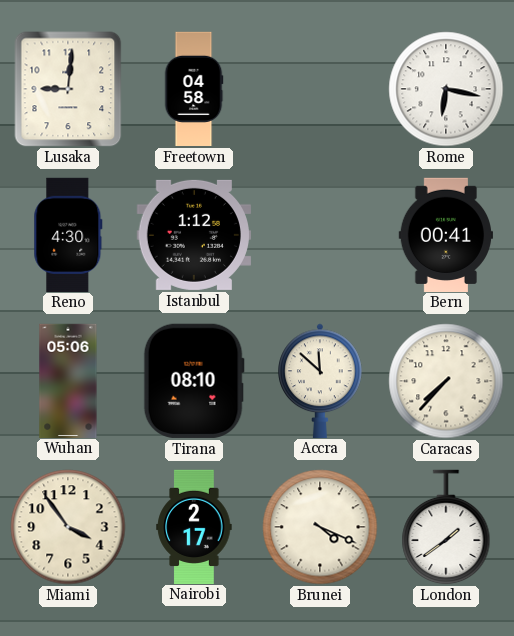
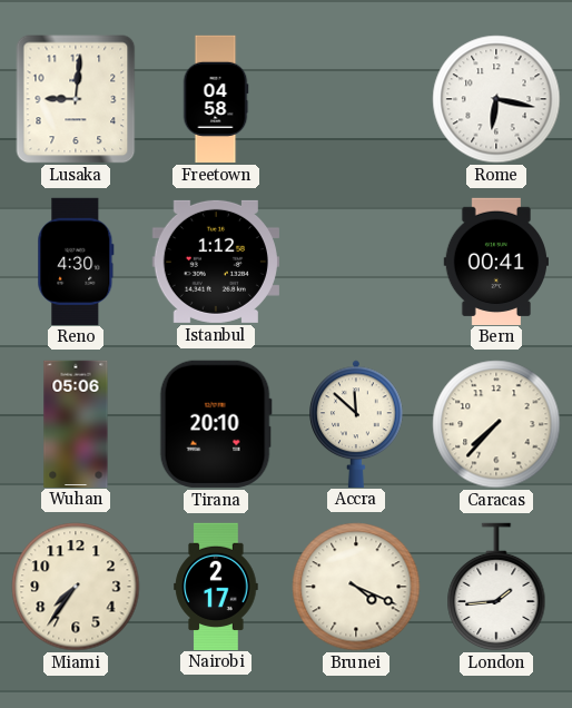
Tirana: 08:10 -> 20:10 (216, 424)
Miami: 3:54 -> 7:36 (76, 587)
London: 1:39 -> 1:44 (496, 587)
